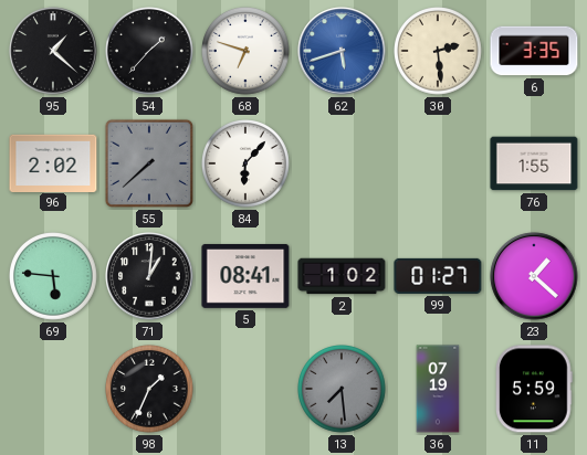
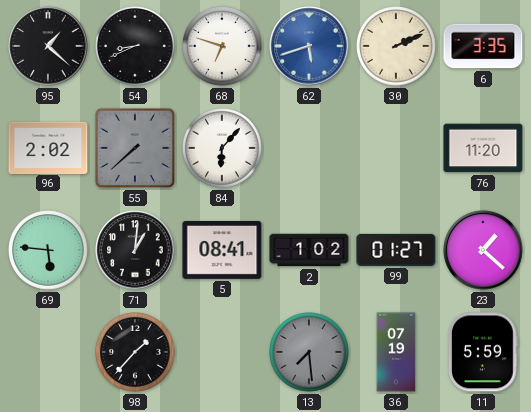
54: 1:37 -> 8:41 (136, 47)
30: 2:29 -> 2:11 (397, 47)
76: 1:55 -> 11:20 (483, 148)
98: 1:34 -> 1:37 (136, 353)
